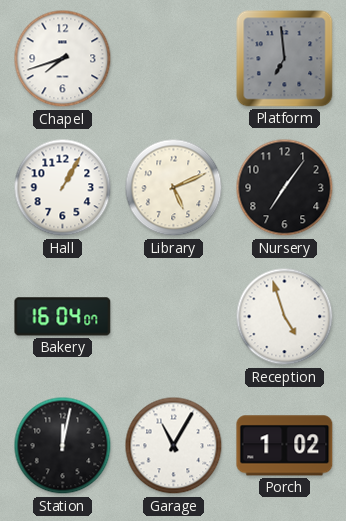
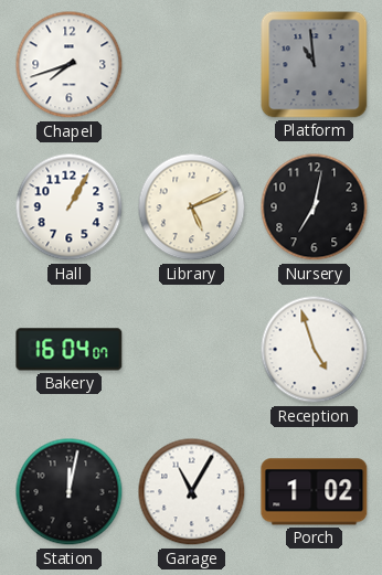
Platform: 6:59 -> 10:59 (315, 65)
Nursery: 7:06 -> 7:02 (315, 207)
